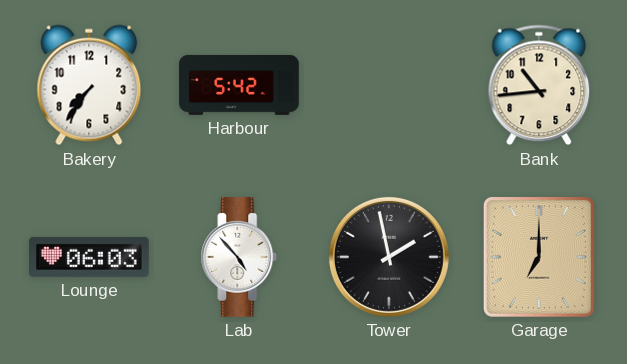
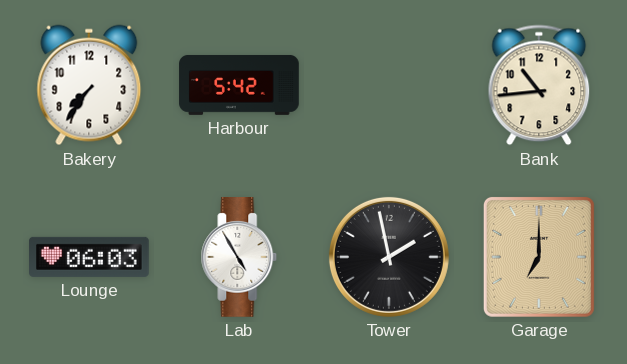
Lab: 4:53 -> 4:55 (239, 258)
